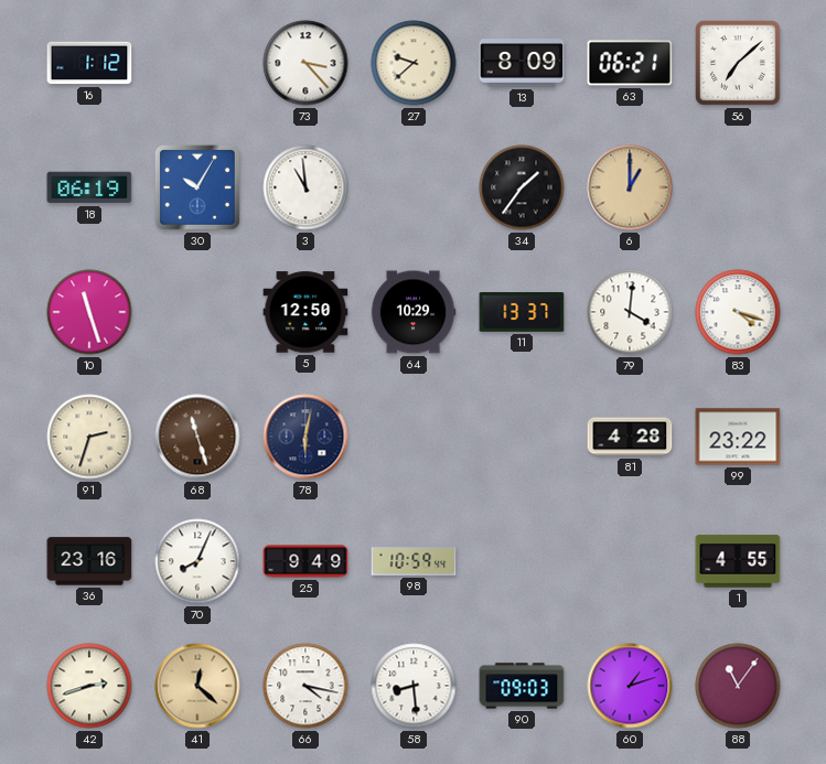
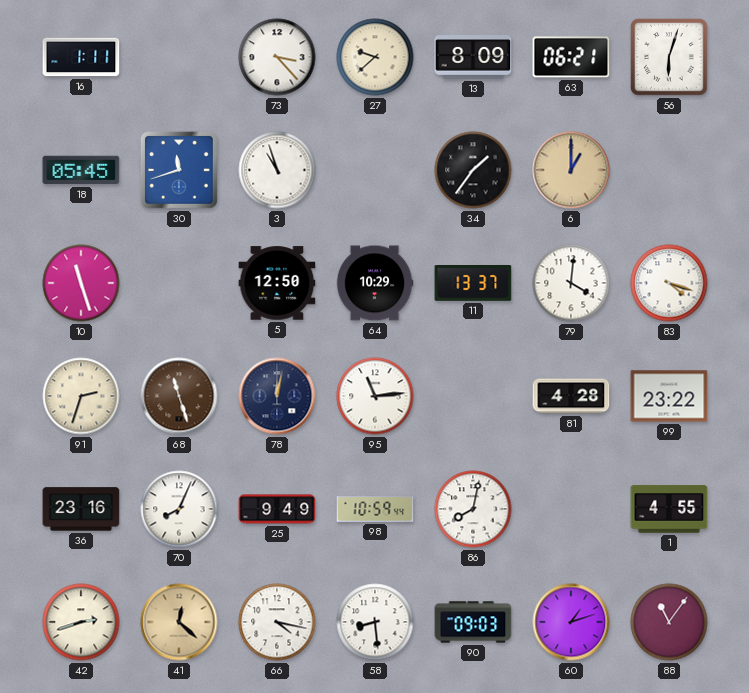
16: 1:12 -> 1:11 (81, 57)
56: 7:08 -> 6:03 (669, 57)
18: 06:19 -> 05:45 (81, 170)
30: 10:05 -> 11:42 (179, 170)
3: 10:59 -> 10:57 (277, 170)
78: 6:02 -> 12:02 (277, 396)
95: none -> 11:14 (375, 396)
86: none -> 8:02 (473, 509)
